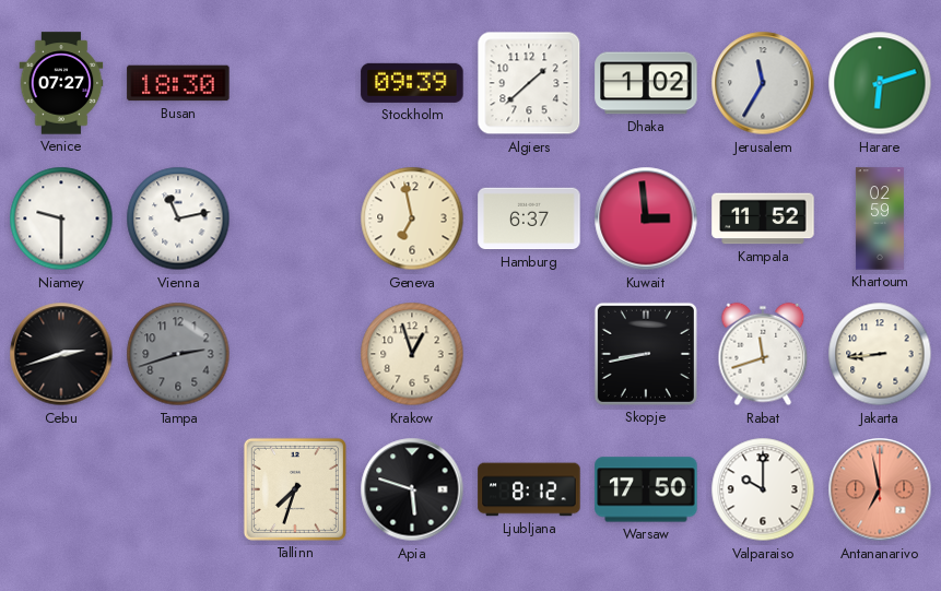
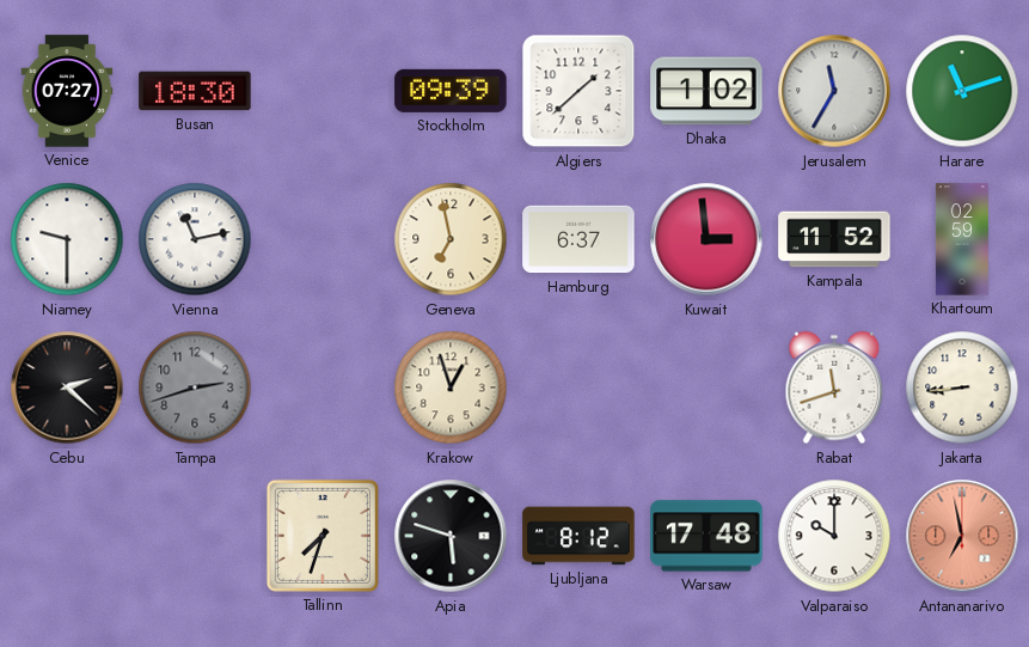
Harare: 6:12 -> 11:12 (962, 91)
Cebu: 2:42 -> 2:22 (67, 387)
Skopje: 8:43 -> none (646, 354)
Warsaw: 17:50 -> 17:48 (706, 536)
